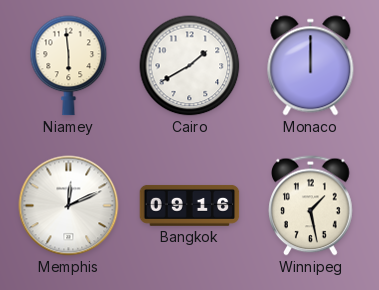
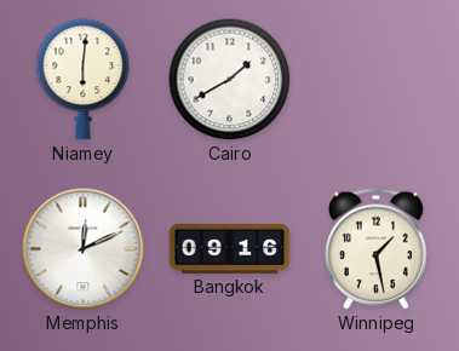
Niamey: 5:59 -> 6:01 (84, 80)
Monaco: 12:00 -> none (311, 66)
